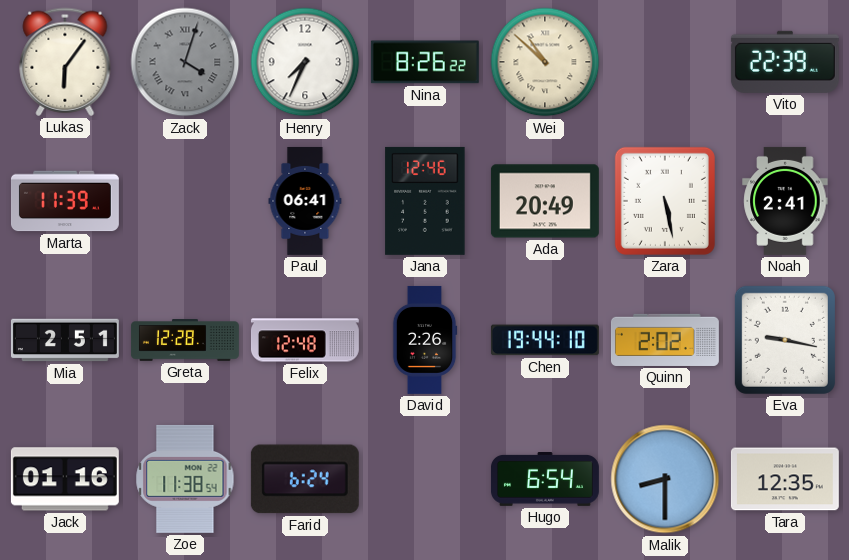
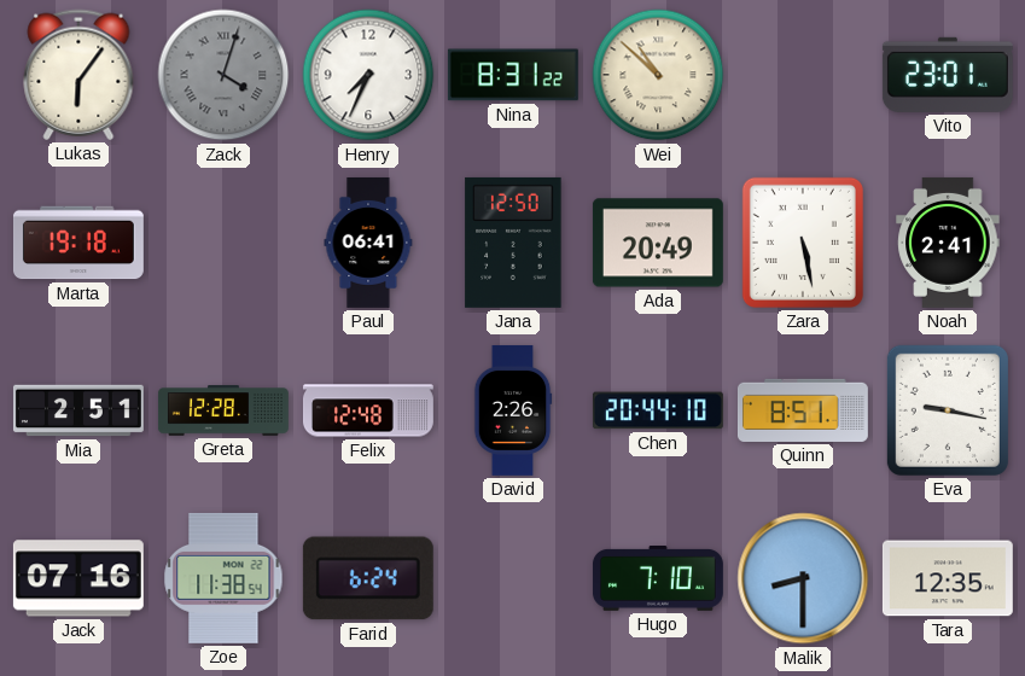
Nina: 8:26 -> 8:31 (513, 75)
Vito: 22:39 -> 23:01 (948, 75)
Marta: 11:39 -> 19:18 (78, 243)
Jana: 12:46 -> 12:50 (513, 243)
Chen: 19:44 -> 20:44 (658, 410)
Quinn: 2:02 -> 8:51 (803, 410)
Jack: 01:16 -> 07:16 (78, 578)
Hugo: 6:54 -> 7:10 (658, 579)
